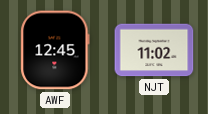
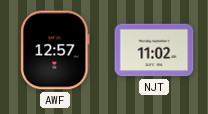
AWF: 12:45 -> 12:57 (55, 50)
